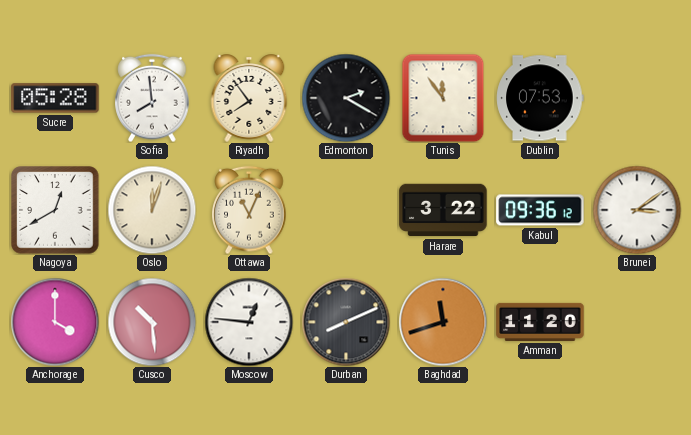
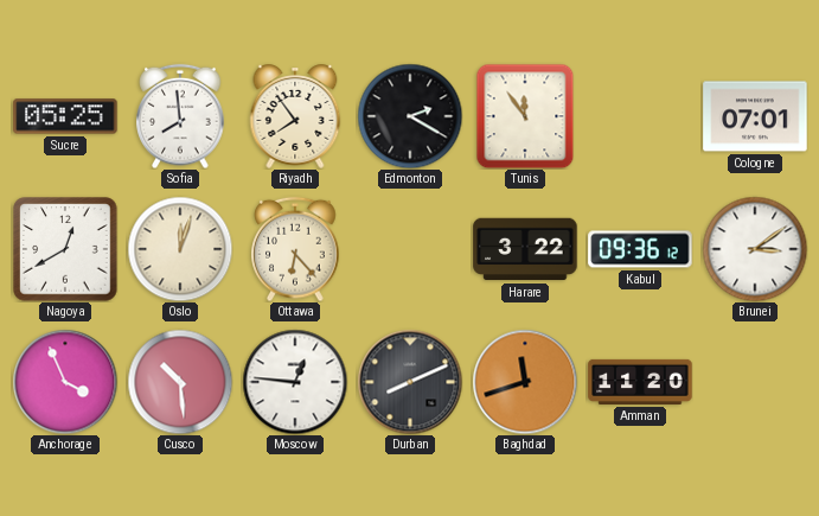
Sucre: 05:28 -> 05:25 (65, 116)
Dublin: 07:53 -> none (540, 98)
Cologne: none -> 07:01 (755, 116)
Ottawa: 11:04 -> 6:23 (295, 249)
Anchorage: 4:00 -> 3:56 (65, 382)
